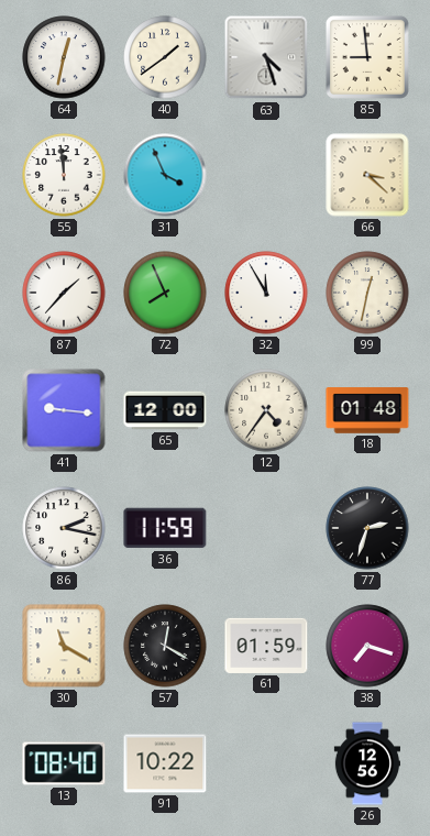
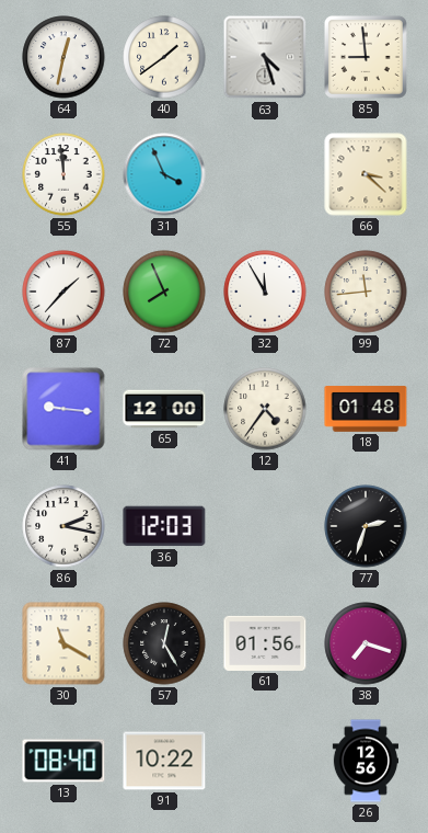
99: 12:32 -> 11:44 (366, 292)
36: 11:59 -> 12:03 (164, 526)
57: 12:20 -> 12:25 (164, 643)
61: 01:59 -> 01:56 (265, 643)
